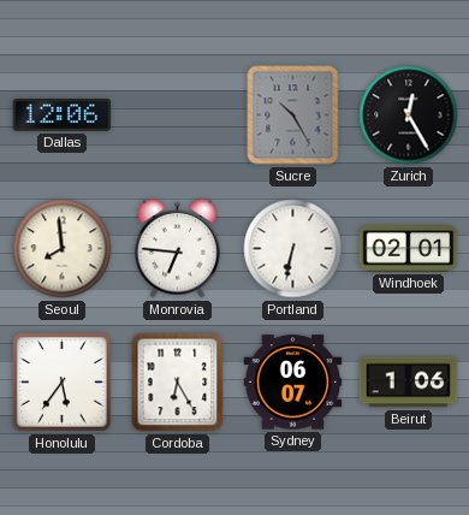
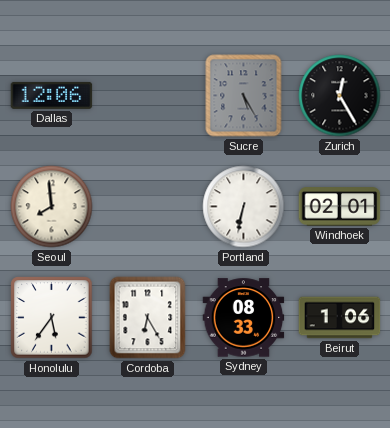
Sucre: 10:25 -> 5:25 (244, 96)
Monrovia: 6:46 -> none (178, 248)
Sydney: 06:07 -> 08:33 (244, 318)
